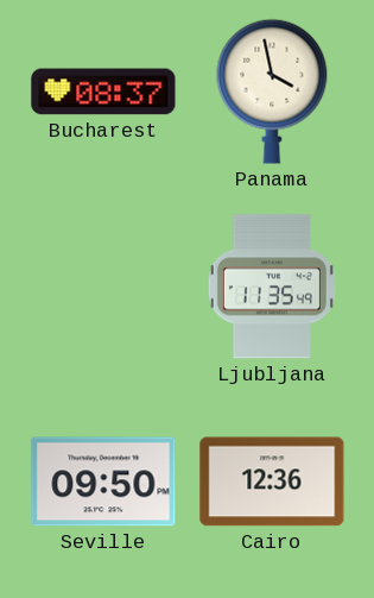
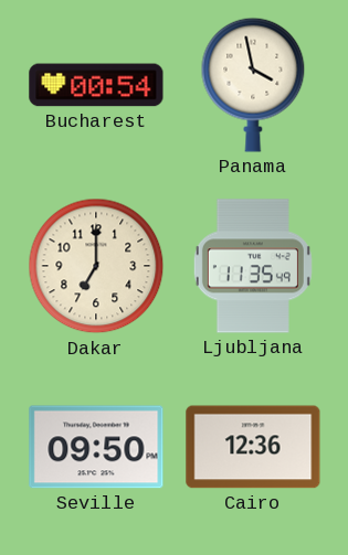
Bucharest: 08:37 -> 00:54 (96, 85)
Dakar: none -> 7:00 (96, 266)
